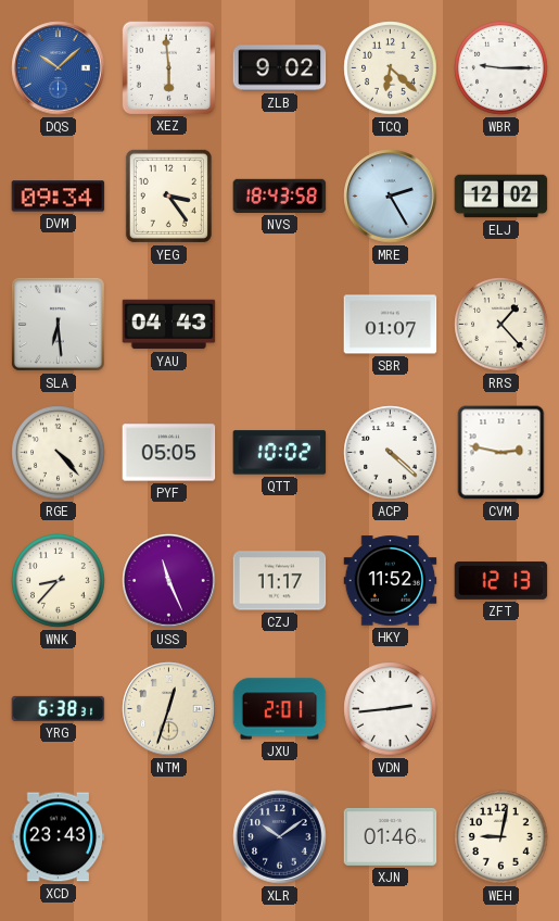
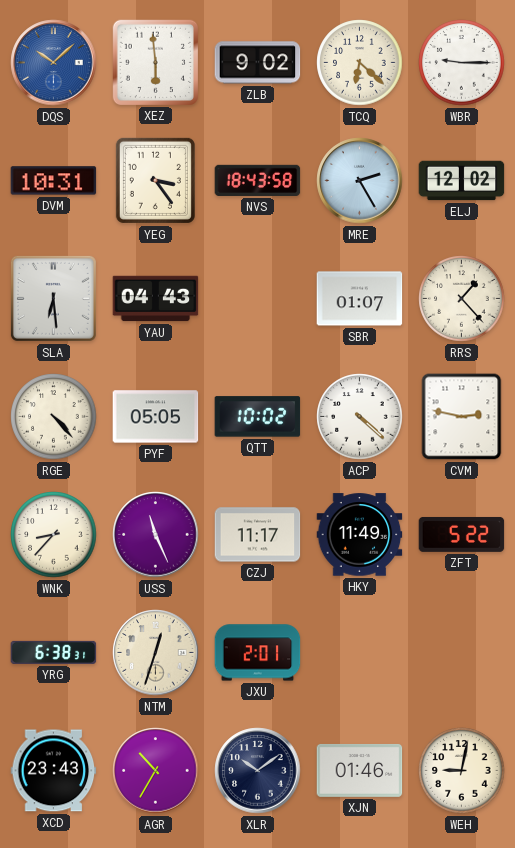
DVM: 09:34 -> 10:31 (54, 181)
HKY: 11:52 -> 11:49 (360, 535)
ZFT: 12:13 -> 5:22 (462, 534)
VDN: 2:44 -> none (391, 709)
AGR: none -> 10:35 (156, 771)
